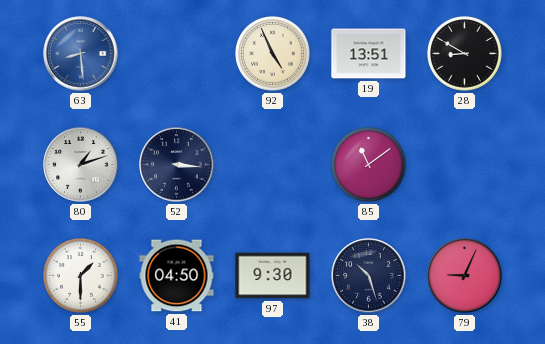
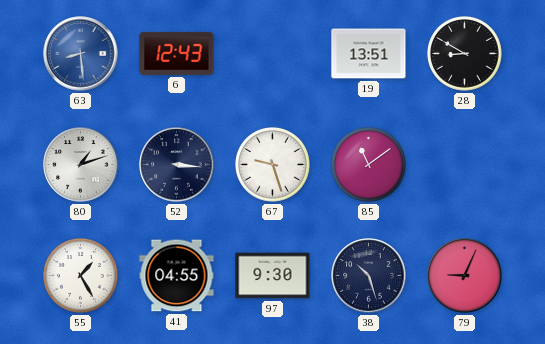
6: none -> 12:43 (177, 53)
92: 4:56 -> none (273, 54)
67: none -> 9:27 (273, 165)
55: 1:30 -> 1:25 (81, 276)
41: 04:50 -> 04:55 (177, 276)
